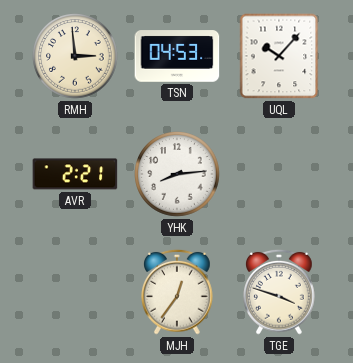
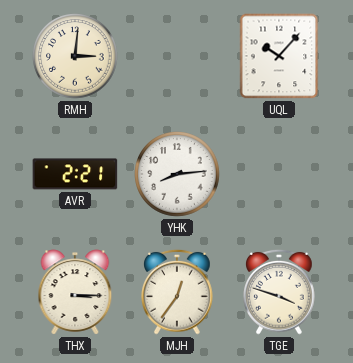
RMH: 2:59 -> 3:01 (75, 56)
TSN: 04:53 -> none (177, 56)
THX: none -> 3:15 (75, 292)
